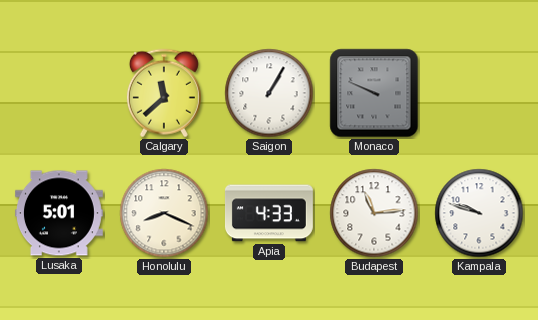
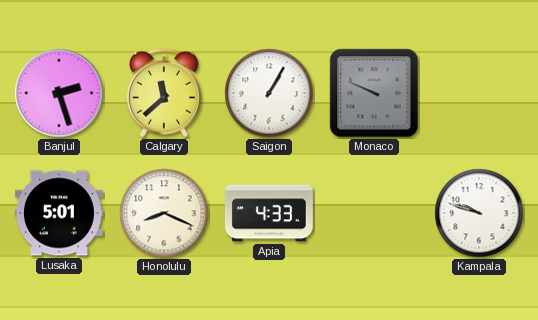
Banjul: none -> 2:27 (59, 93)
Budapest: 11:14 -> none (374, 213)
